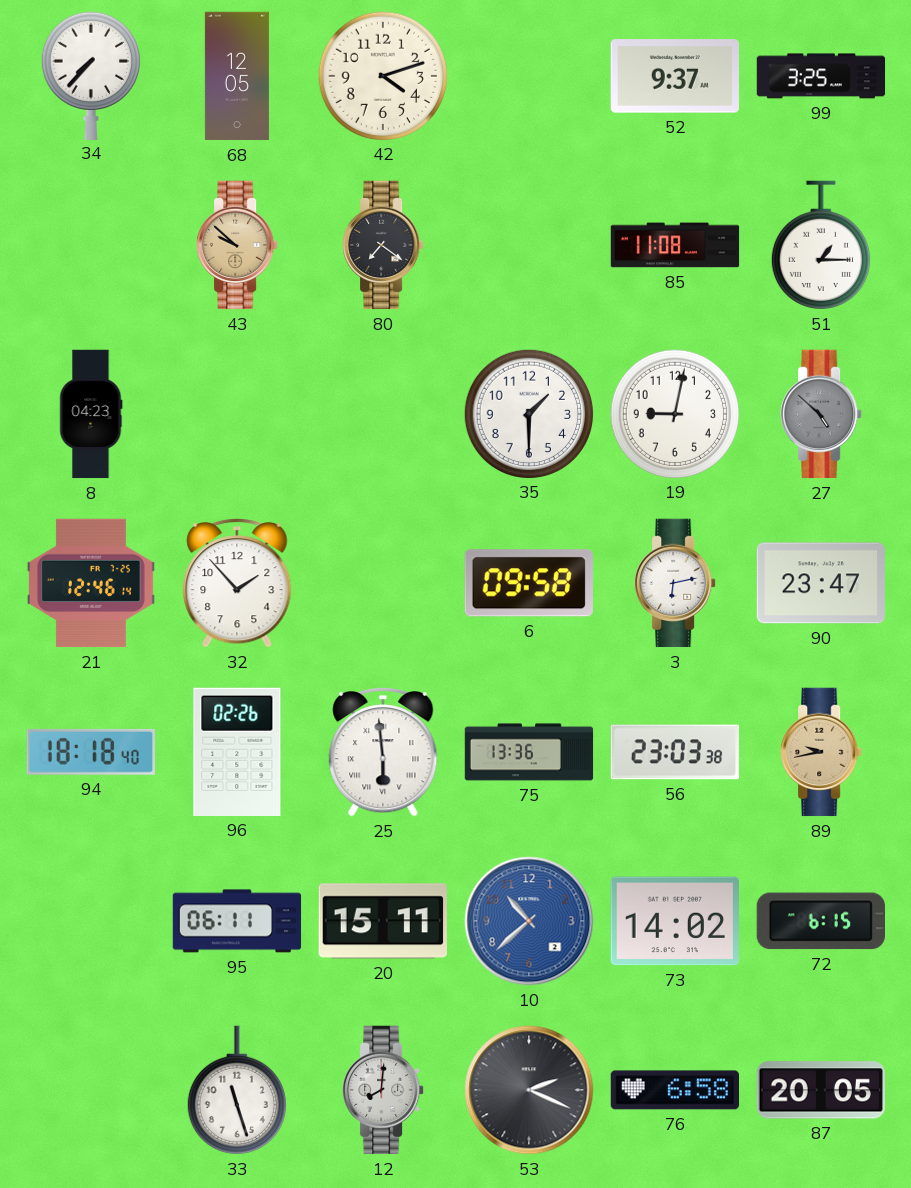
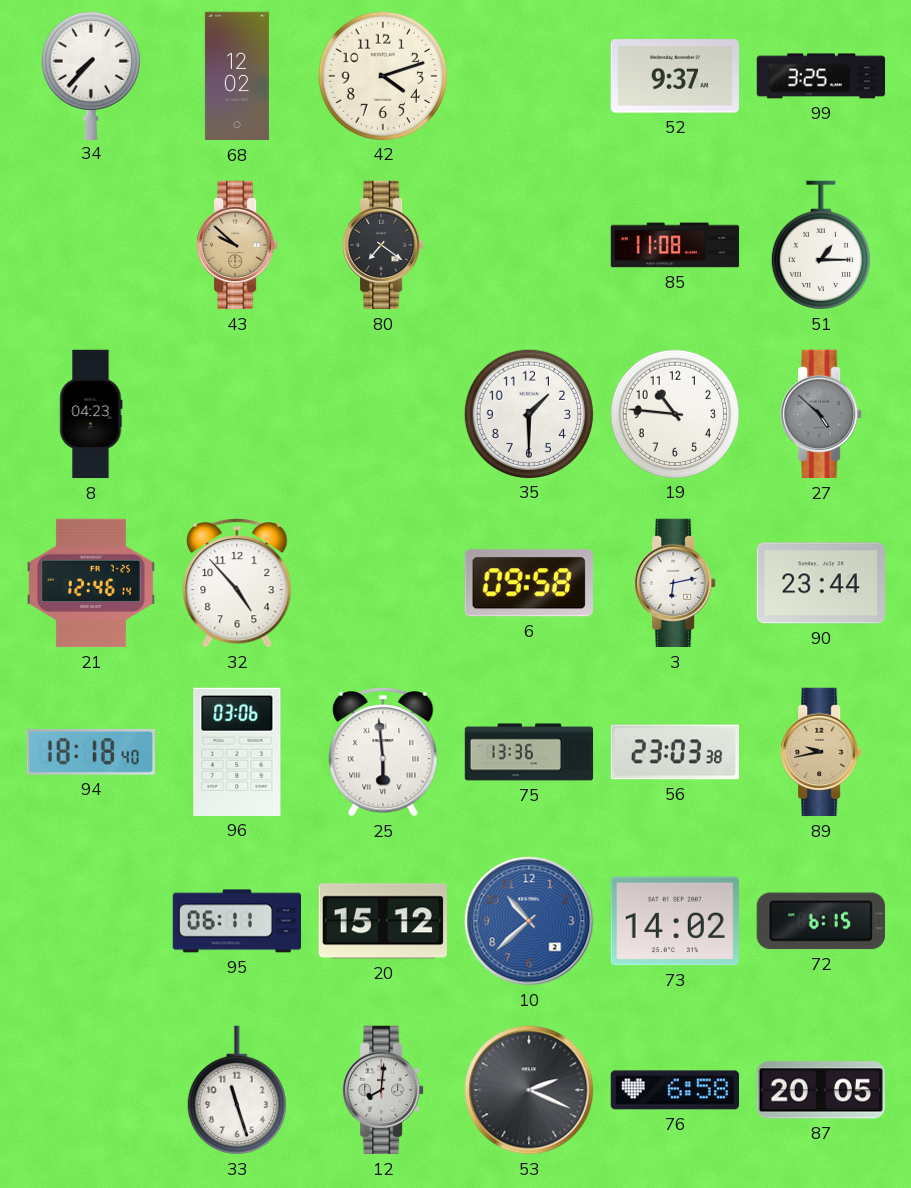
68: 12:05 -> 12:02 (237, 76)
19: 9:02 -> 10:46 (674, 413)
32: 1:53 -> 4:53 (237, 584)
90: 23:47 -> 23:44 (820, 583)
96: 02:26 -> 03:06 (237, 752)
20: 15:11 -> 15:12 (383, 921)
